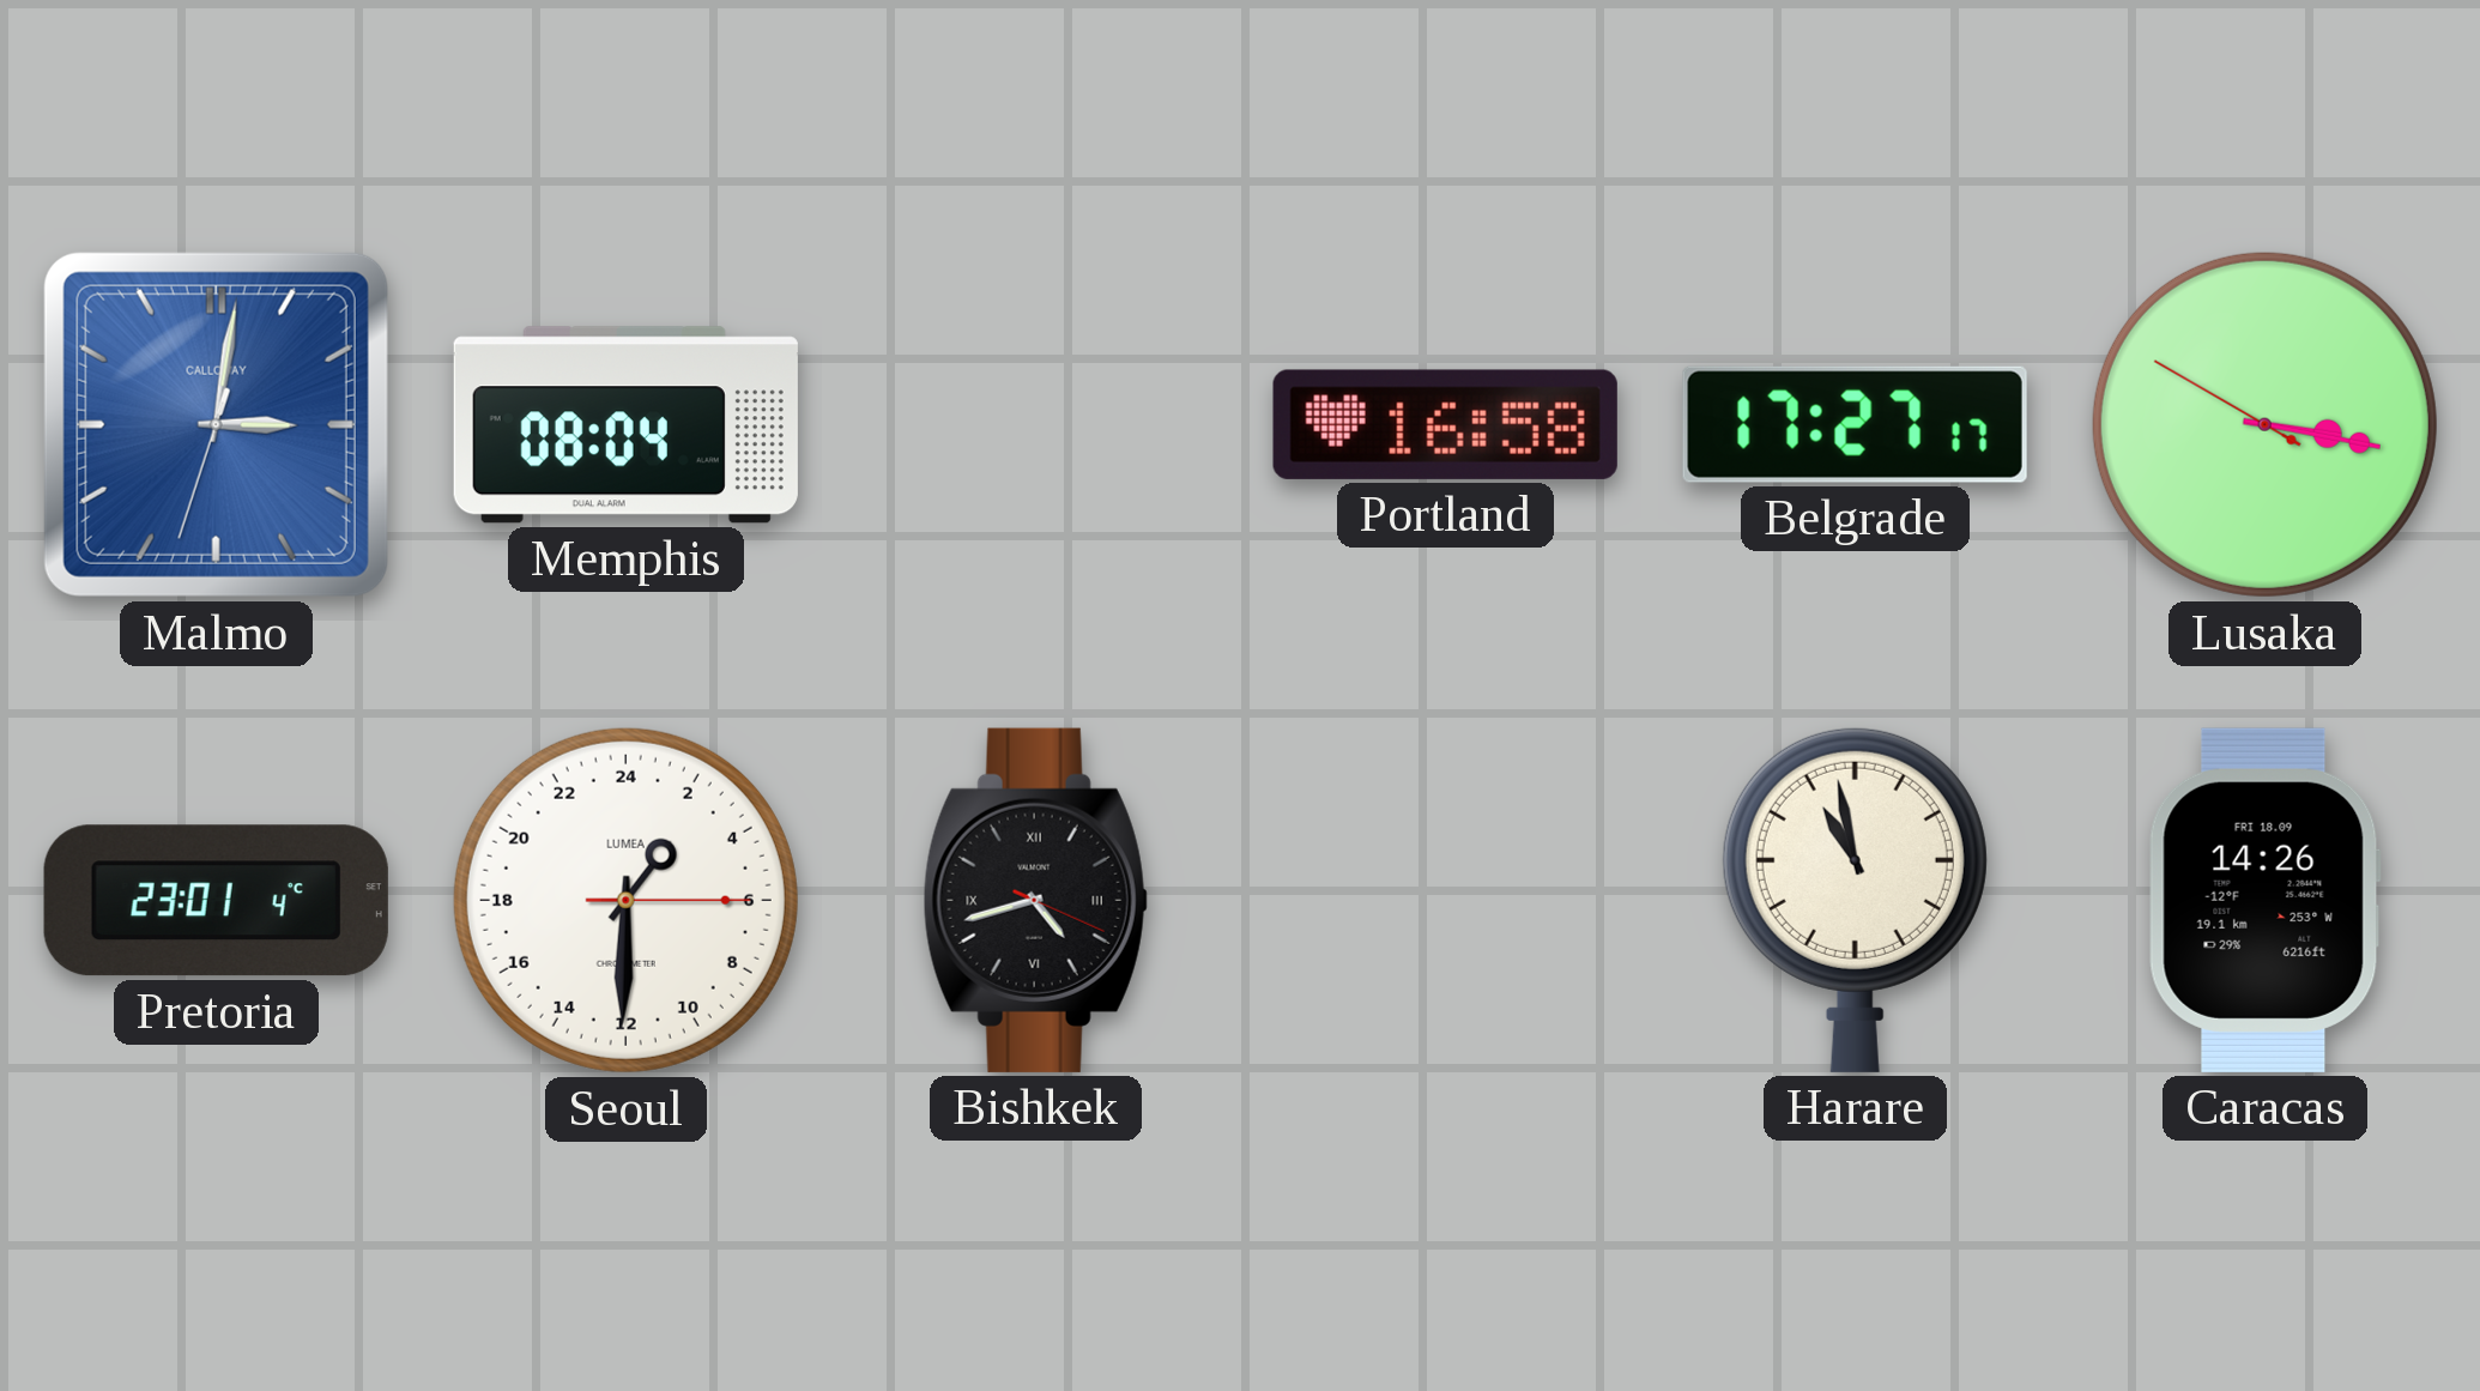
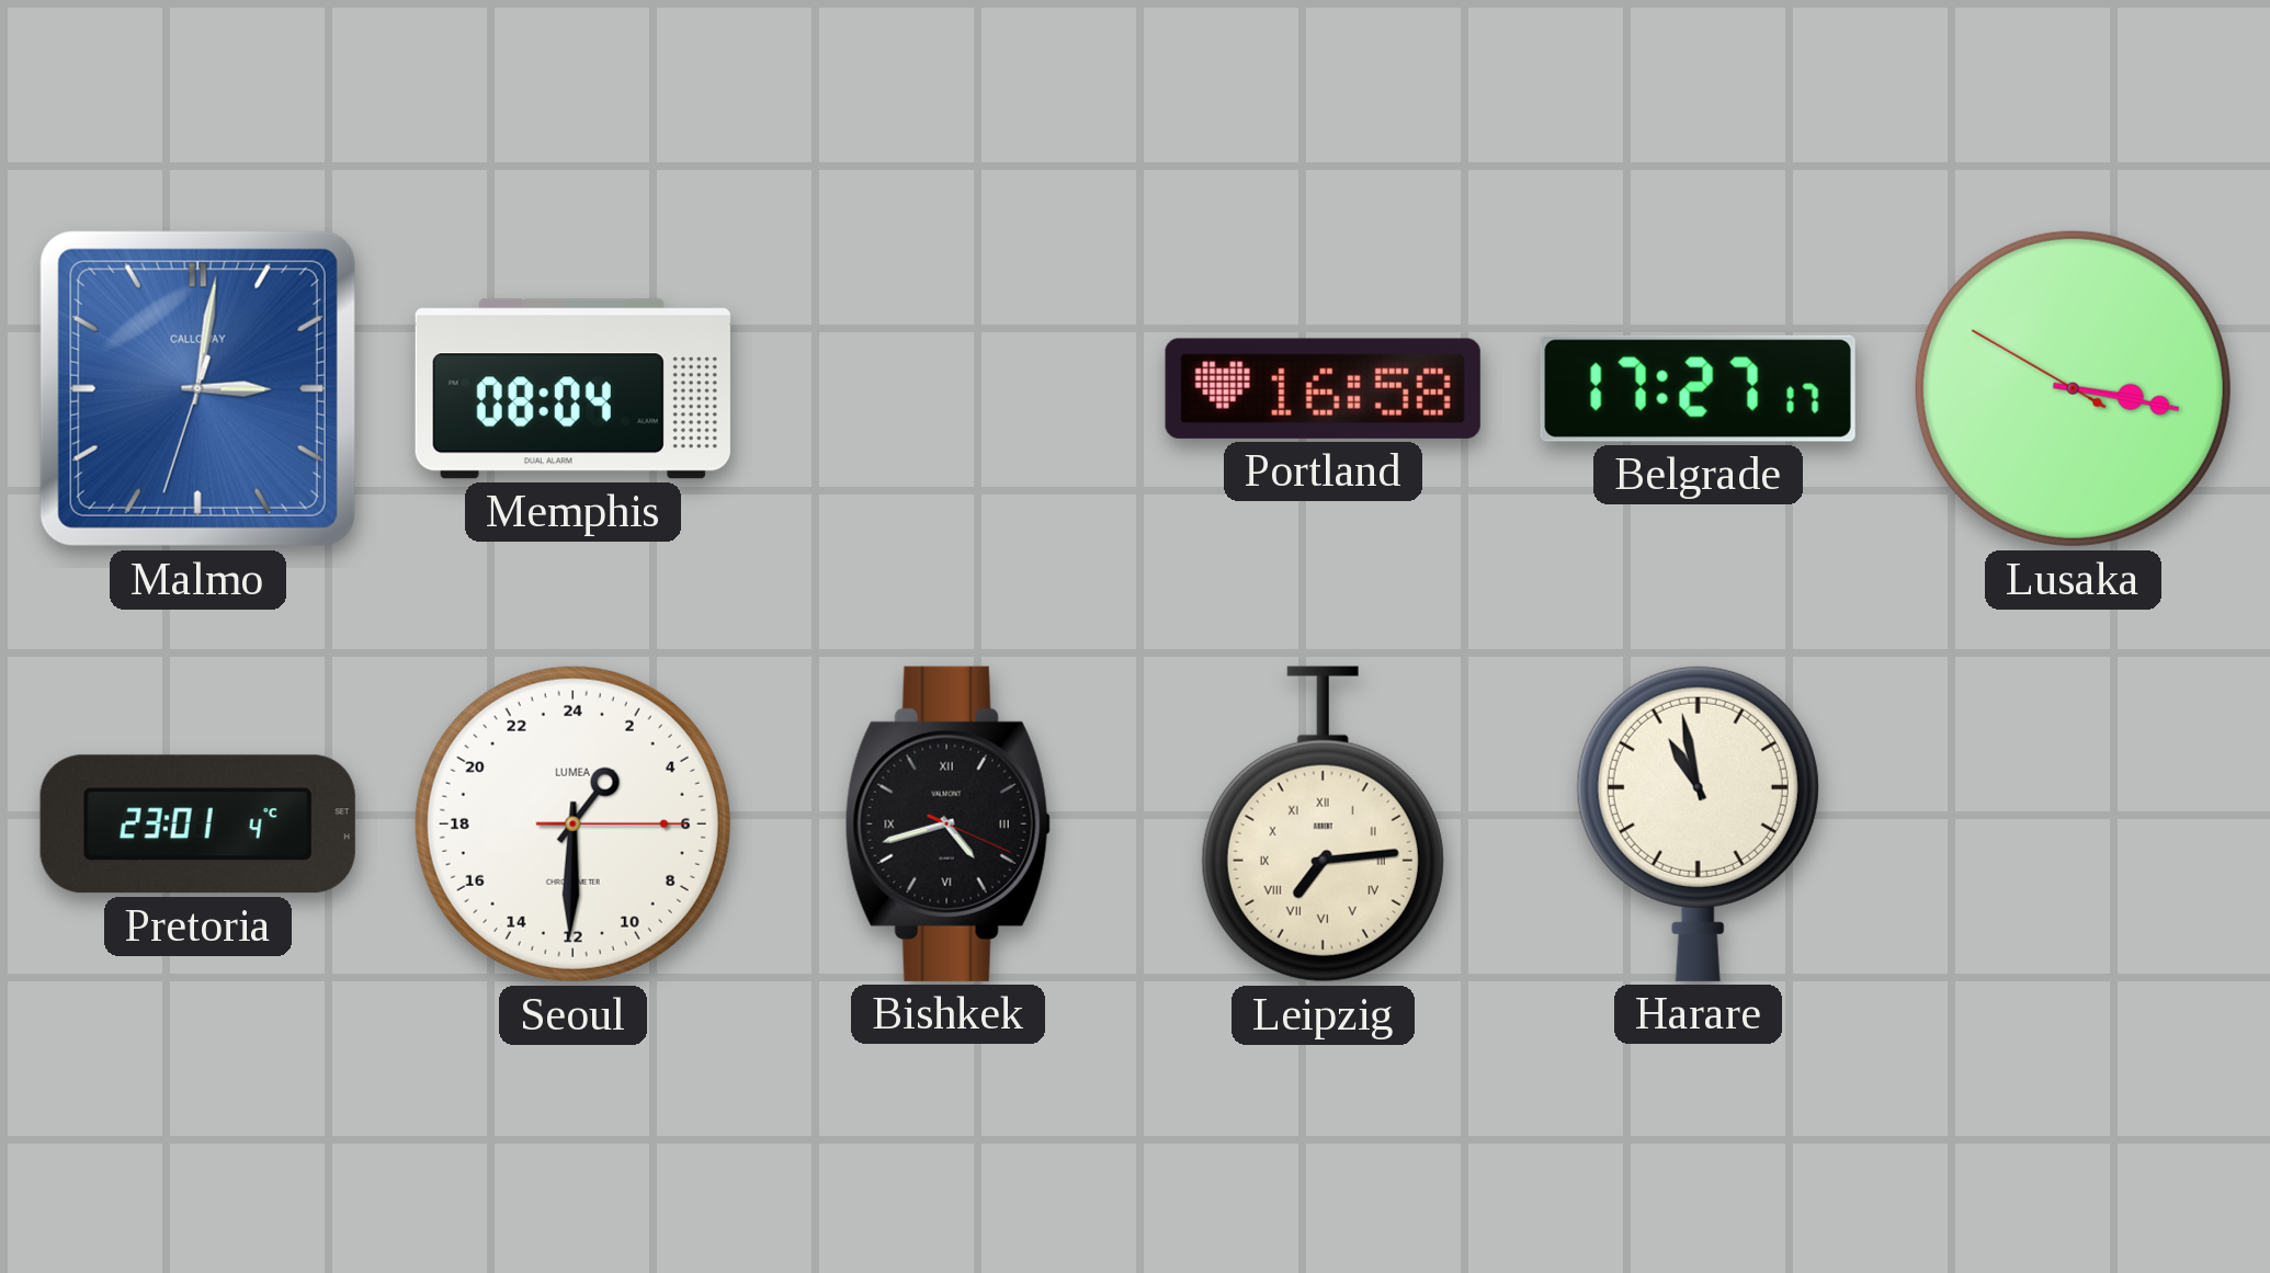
Leipzig: none -> 7:14 (1323, 825)
Caracas: 14:26 -> none (2264, 900)
